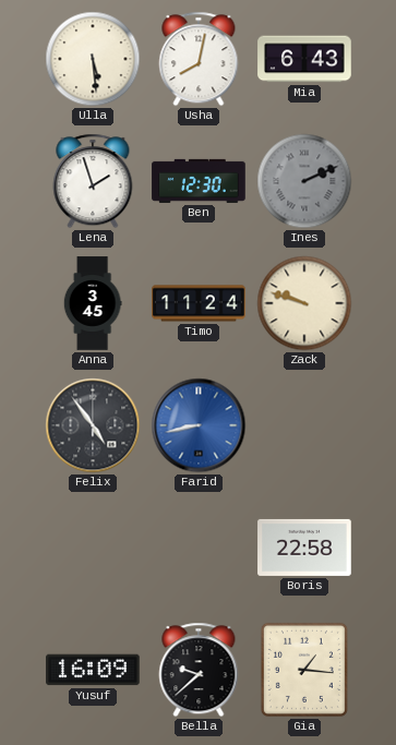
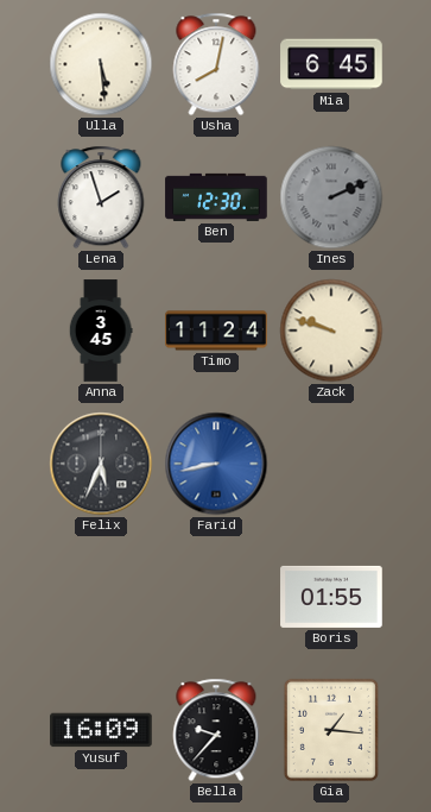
Mia: 6:43 -> 6:45 (331, 64)
Felix: 4:54 -> 5:34 (101, 464)
Boris: 22:58 -> 01:55 (331, 597)
Bella: 9:38 -> 9:37 (216, 730)
